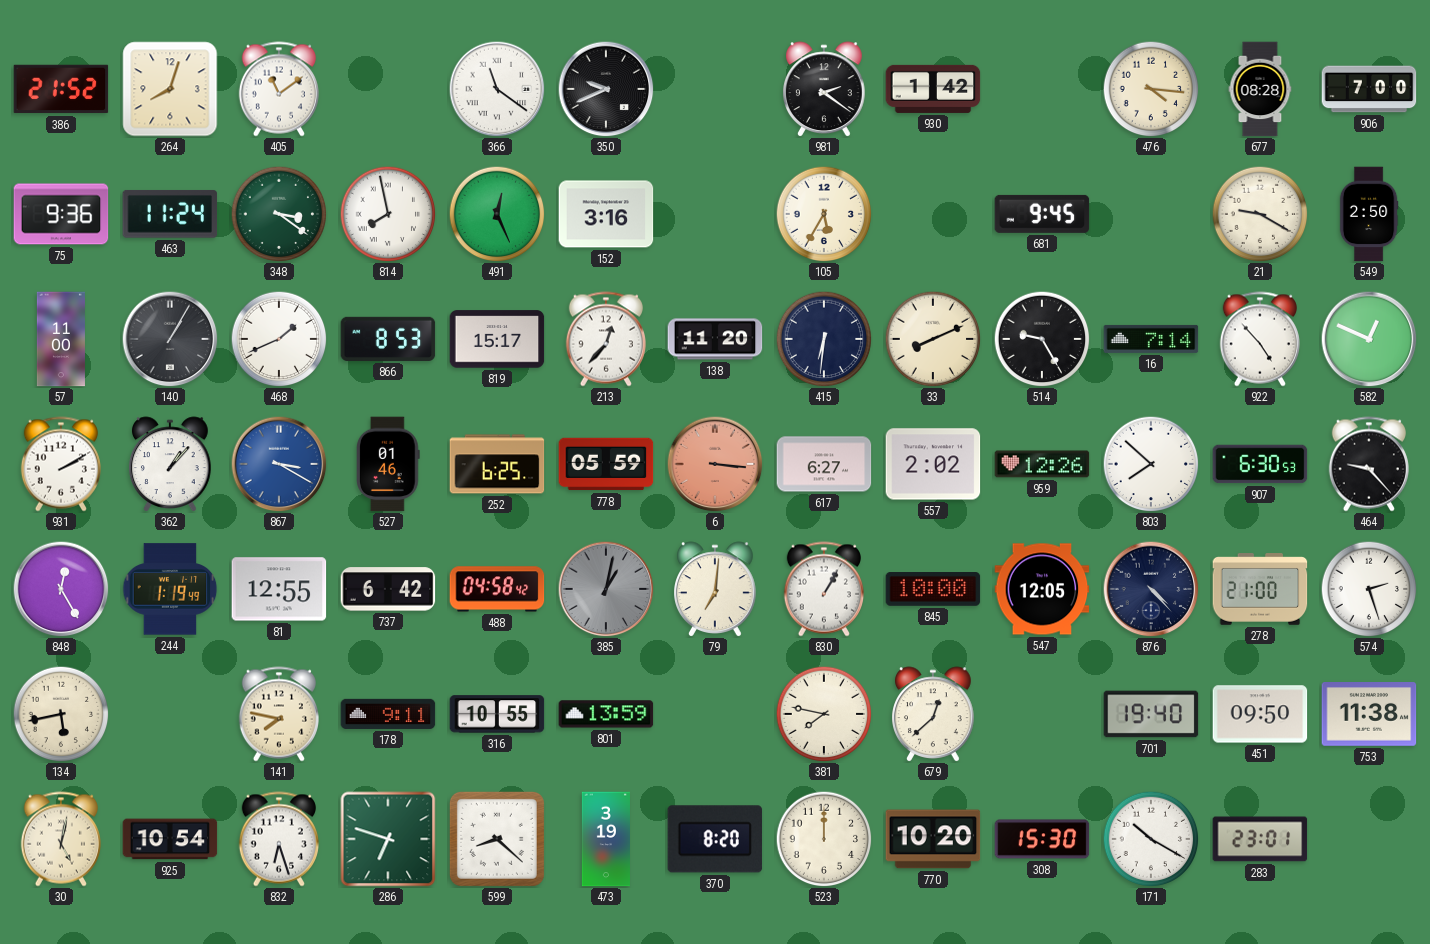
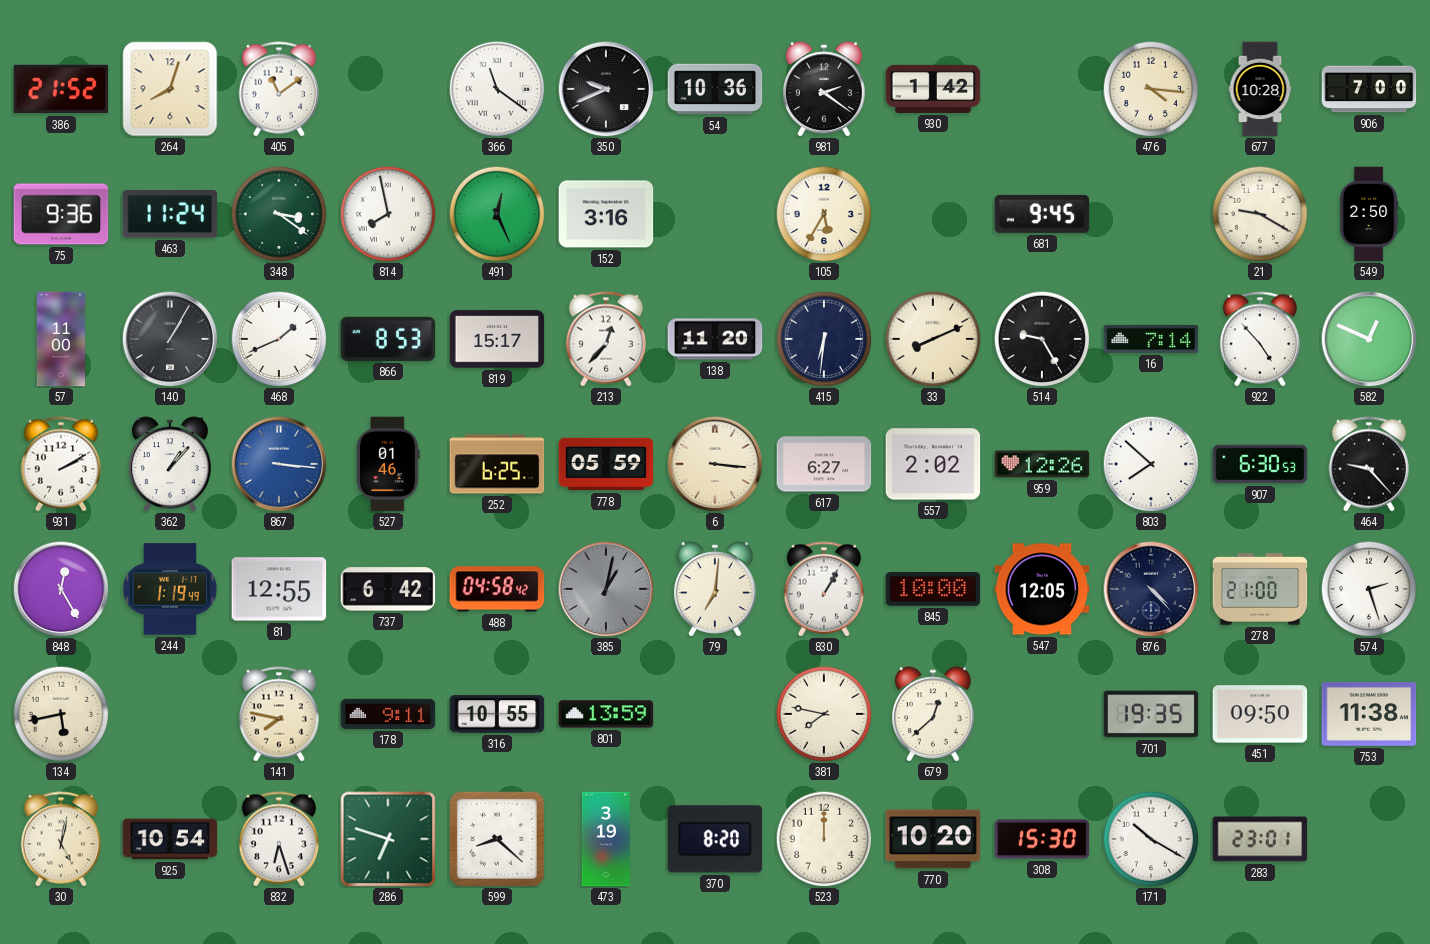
54: none -> 10:36 (715, 89)
677: 08:28 -> 10:28 (1260, 89)
867: 3:20 -> 3:16 (279, 464)
6 dial: salmon -> cream (715, 464)
701: 19:40 -> 19:35 (1151, 714)
